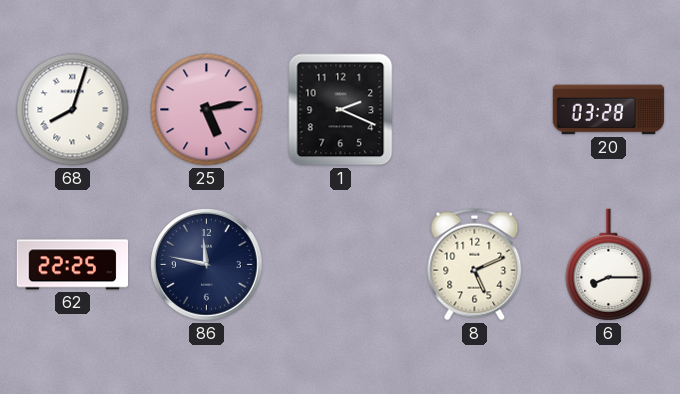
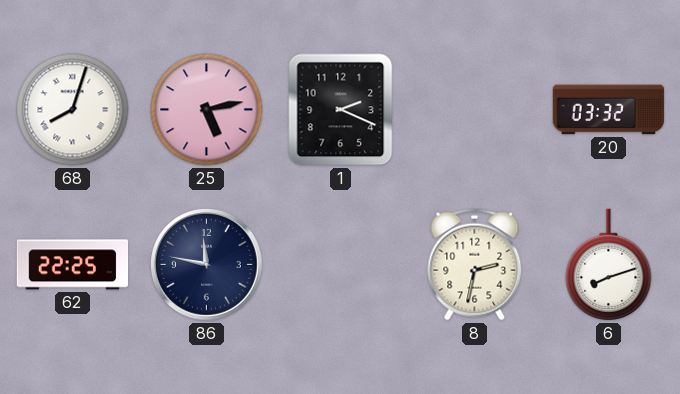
20: 03:28 -> 03:32 (609, 110)
8: 5:11 -> 2:32 (475, 265)
6: 8:15 -> 8:12 (609, 265)
